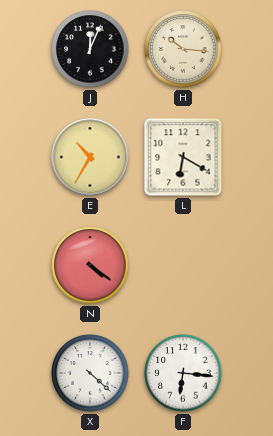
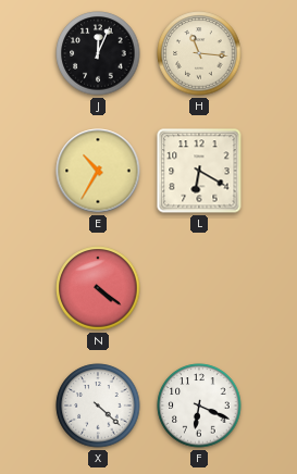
H: 10:16 -> 11:16 (199, 53)
F: 6:16 -> 6:19 (199, 406)
